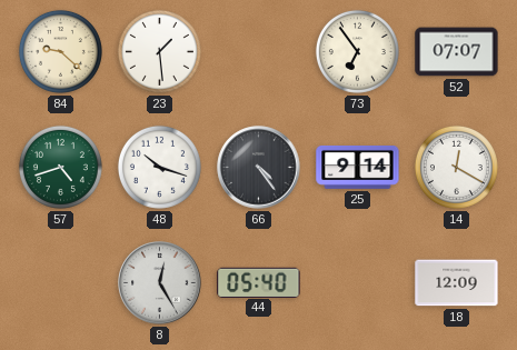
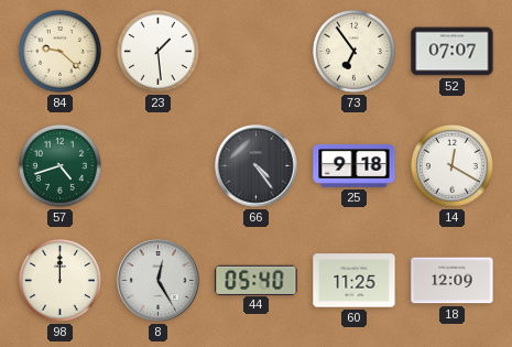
48: 10:18 -> none (159, 167)
25: 9:14 -> 9:18 (355, 165)
98: none -> 12:00 (59, 280)
60: none -> 11:25 (355, 281)
